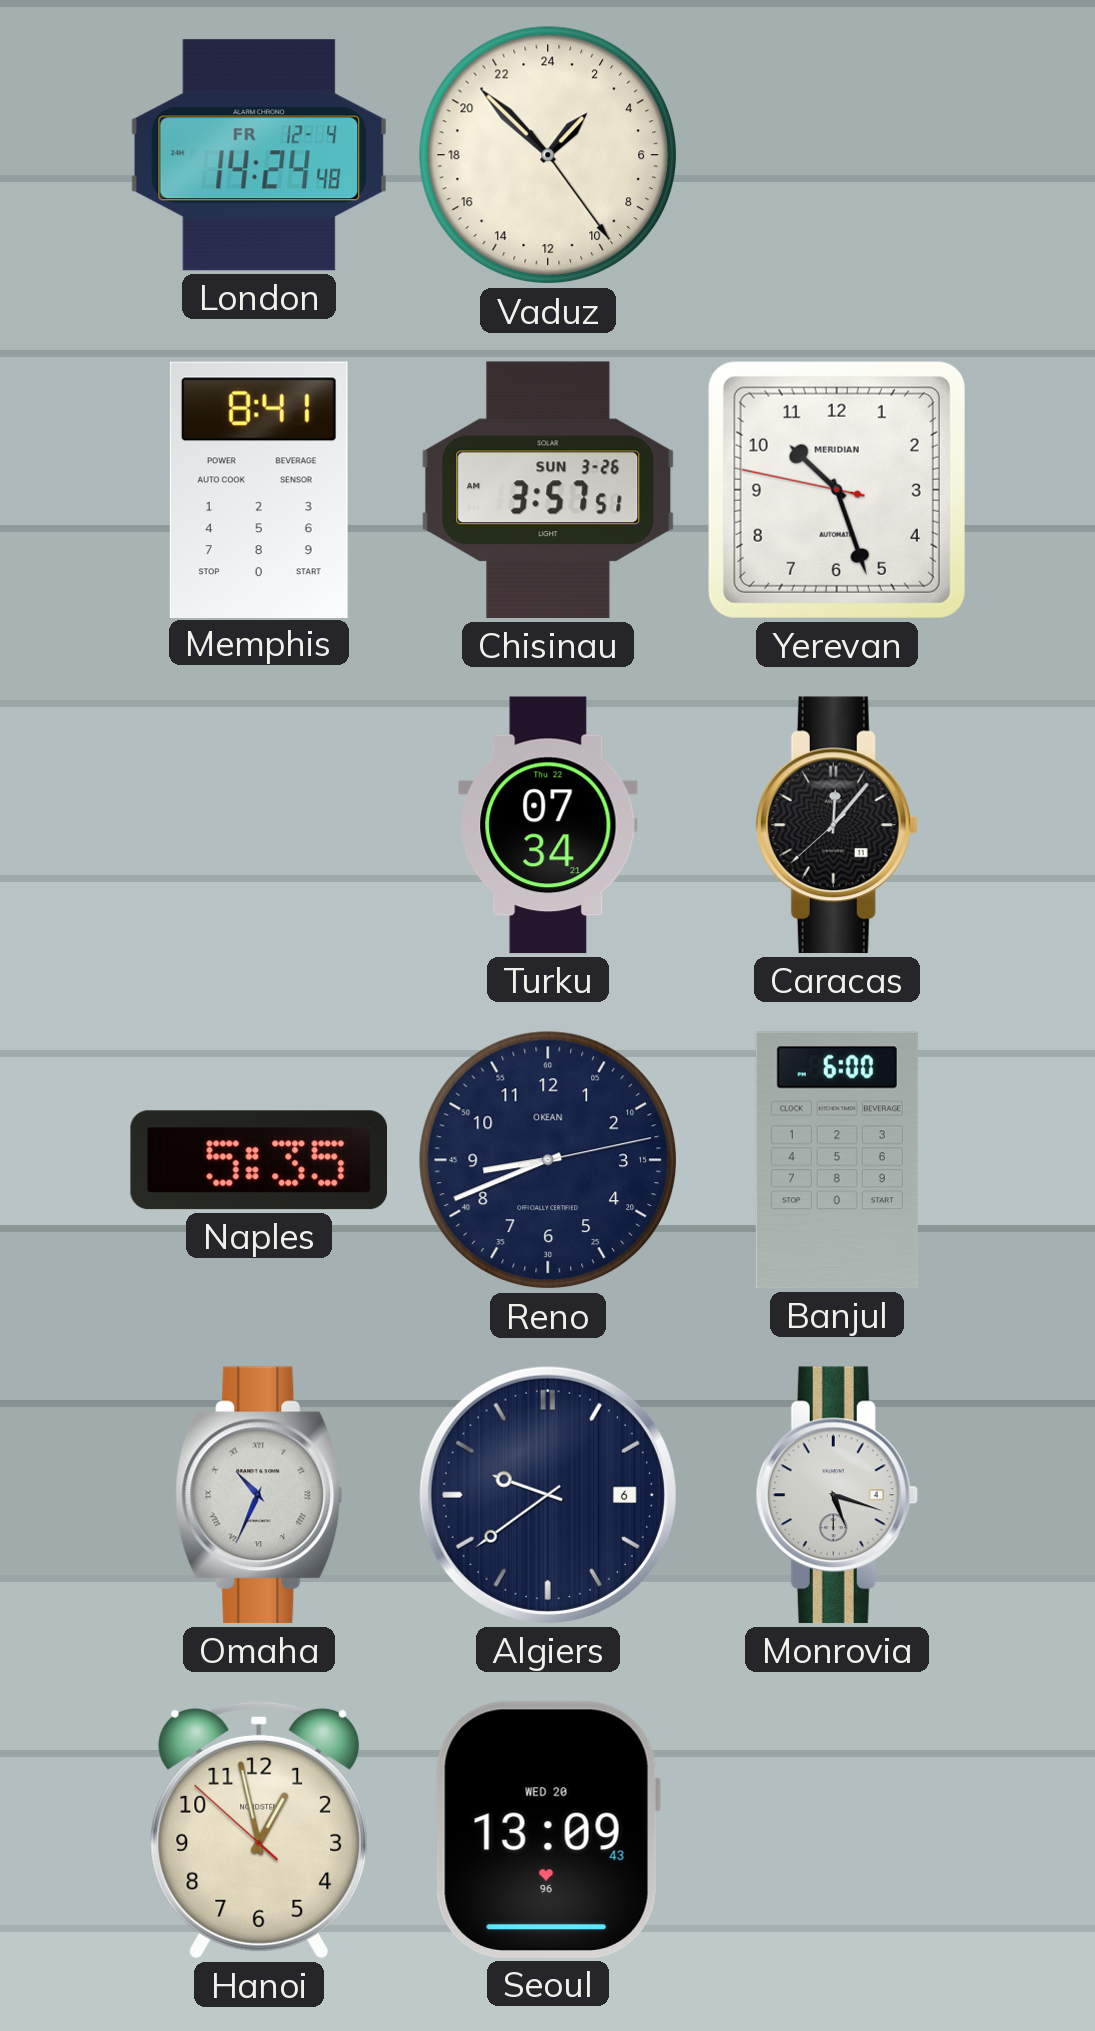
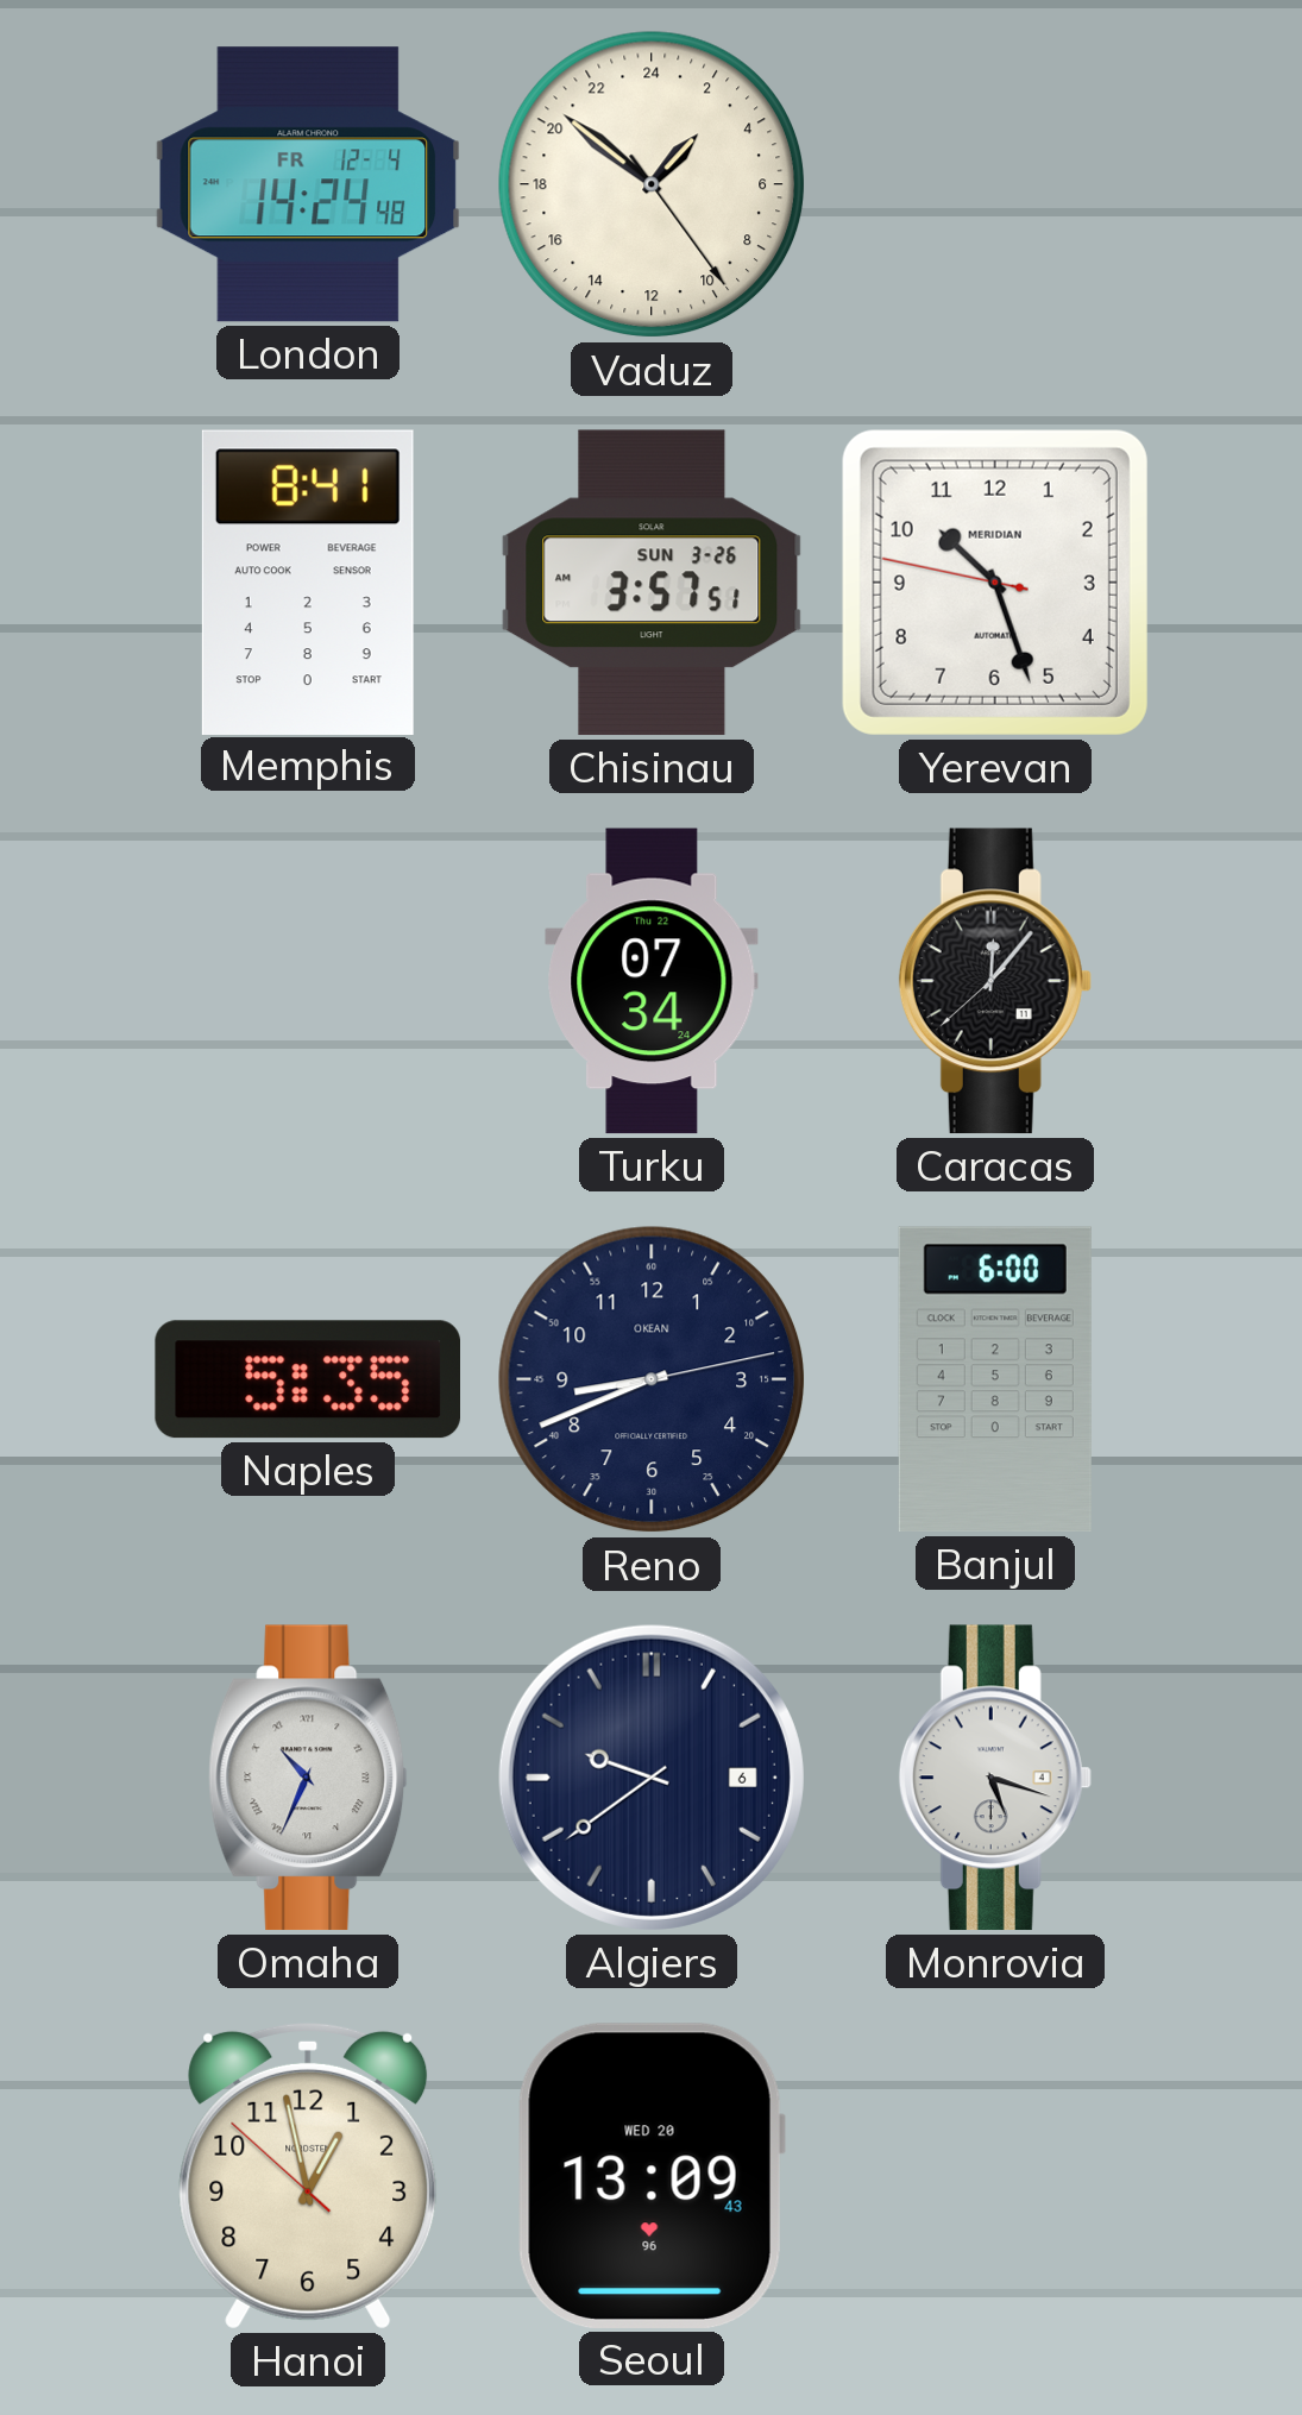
Vaduz: 2:52 -> 2:51 (652, 184)
Turku: 07:34:21 -> 07:34:24 (652, 981)
